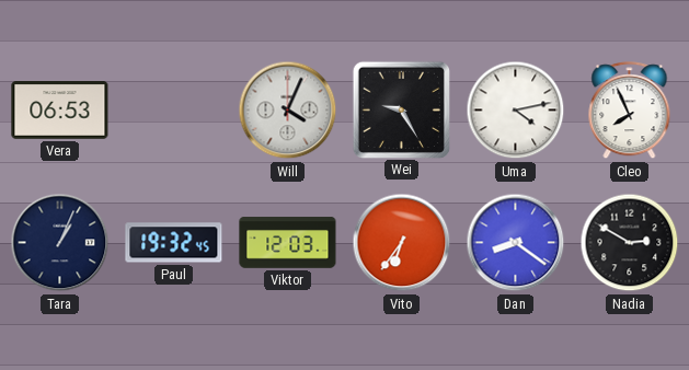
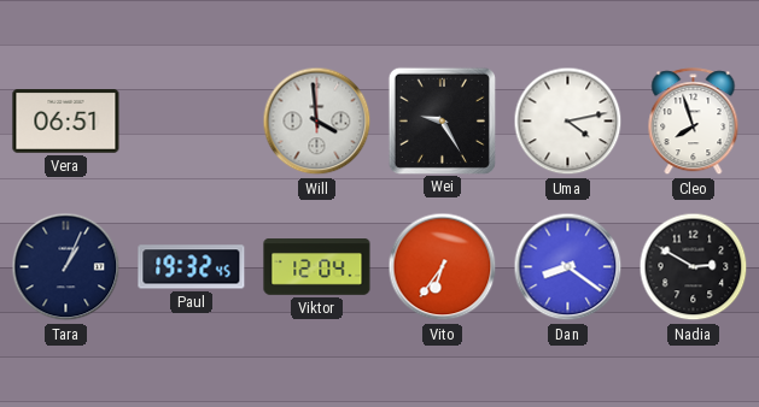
Vera: 06:53 -> 06:51 (66, 122)
Will: 4:04 -> 3:59 (317, 122)
Cleo: 7:56 -> 7:57 (694, 122)
Viktor: 12:03 -> 12:04 (317, 267)
